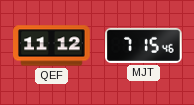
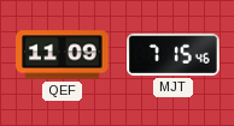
QEF: 11:12 -> 11:09 (63, 55)
